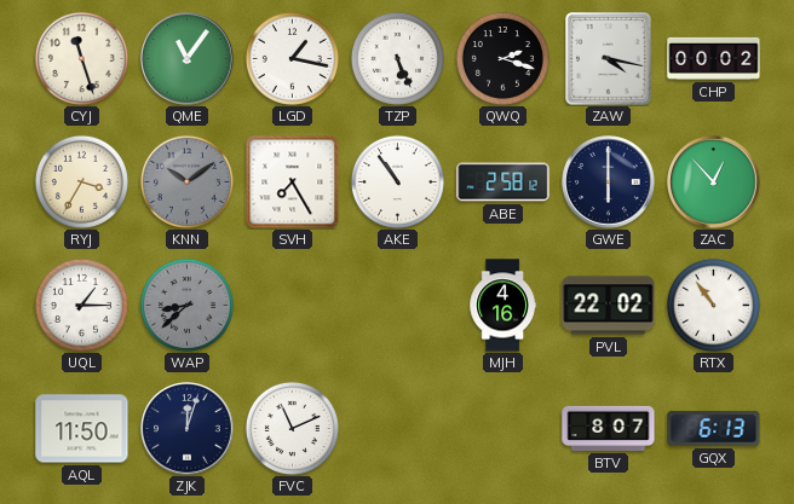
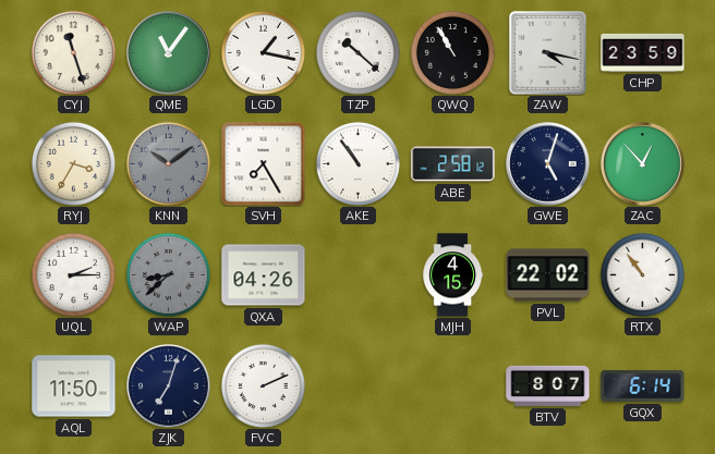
TZP: 5:26 -> 10:22 (357, 52)
QWQ: 2:18 -> 10:55 (452, 52)
CHP: 00:02 -> 23:59 (643, 52)
GWE: 6:00 -> 5:03 (548, 164)
UQL: 1:15 -> 2:15 (73, 274)
QXA: none -> 04:26 (264, 275)
MJH: 4:16 -> 4:15 (452, 275)
ZJK: 12:03 -> 7:03 (169, 386)
FVC: 11:11 -> 2:11 (263, 385)
GQX: 6:13 -> 6:14 (643, 385)
